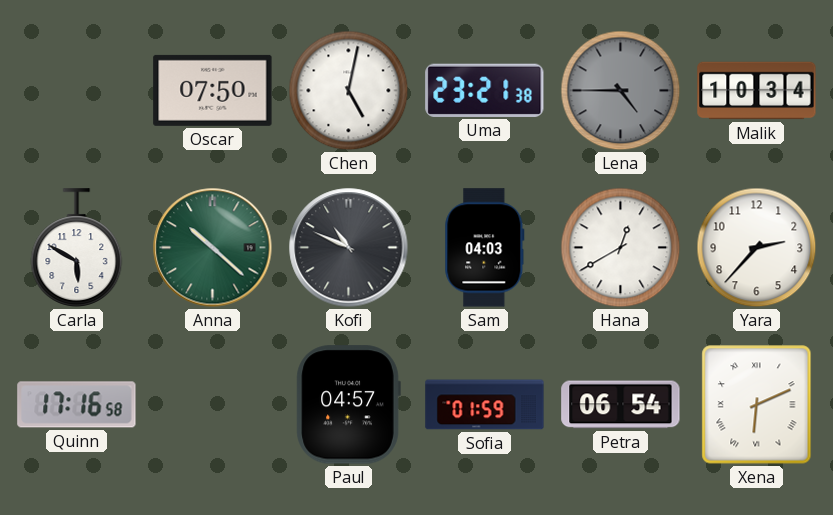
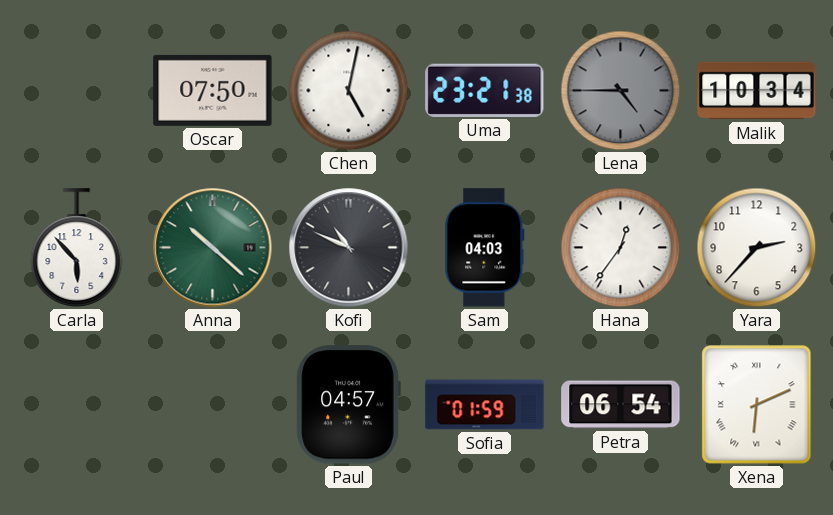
Carla: 5:50 -> 5:53 (77, 248)
Hana: 12:40 -> 12:36 (621, 248)
Quinn: 17:16 -> none (77, 405)
